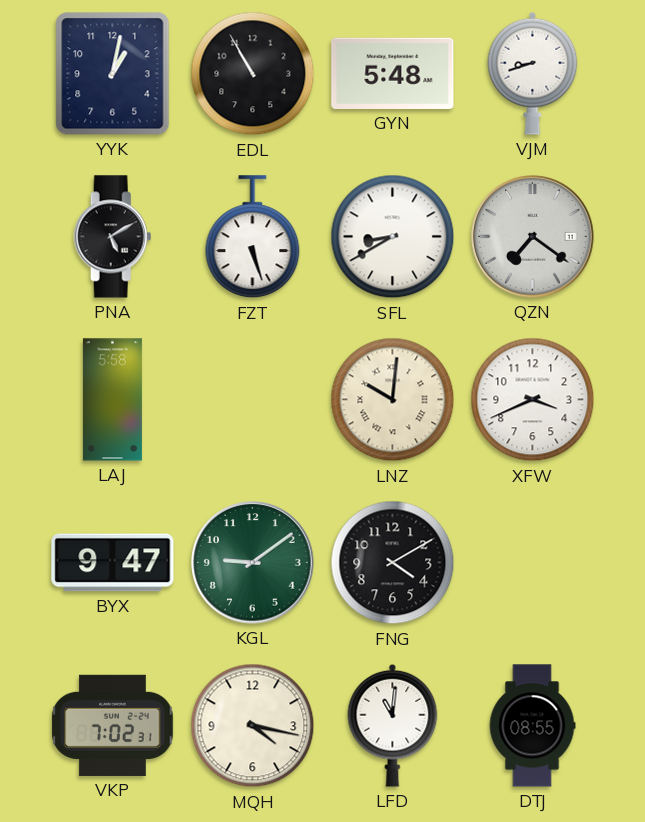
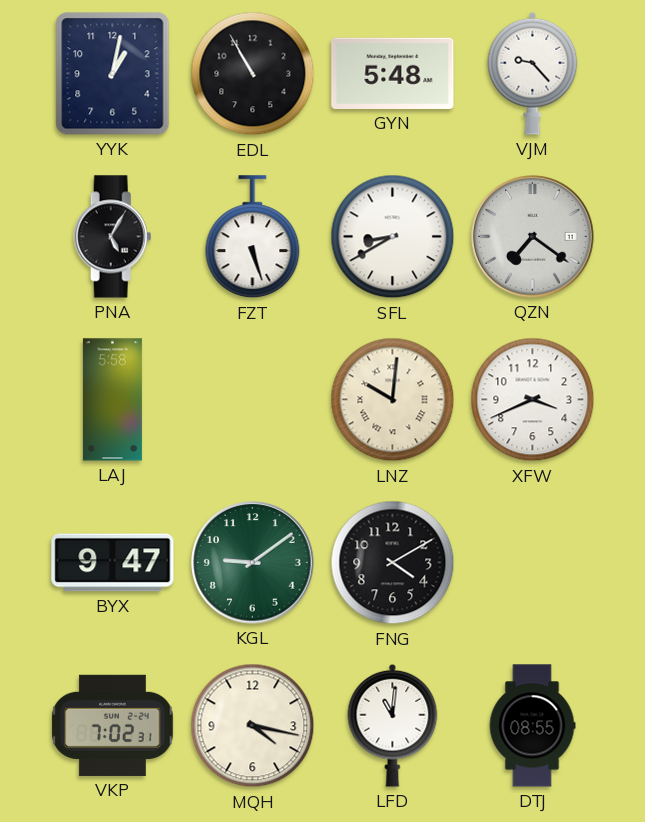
VJM: 8:42 -> 9:23 (533, 73)
PNA: 5:10 -> 5:05 (113, 237)
